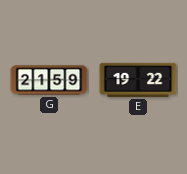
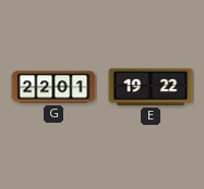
G: 21:59 -> 22:01 (53, 87)
